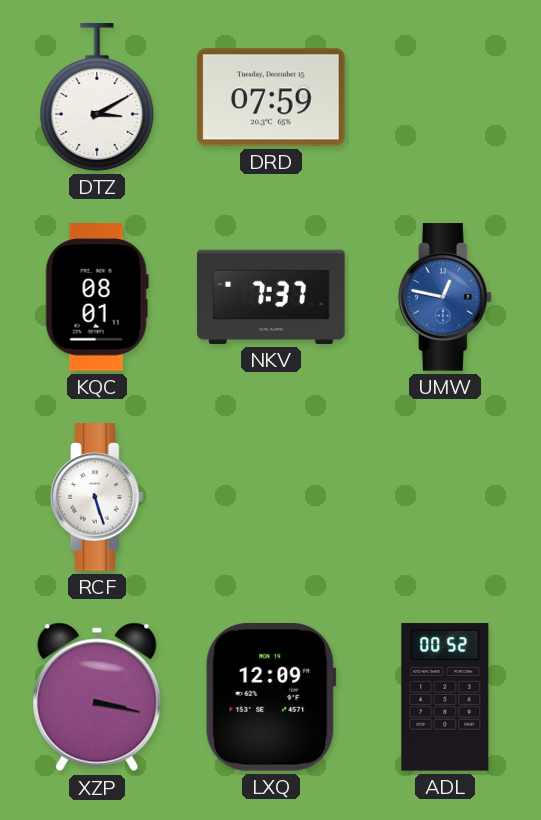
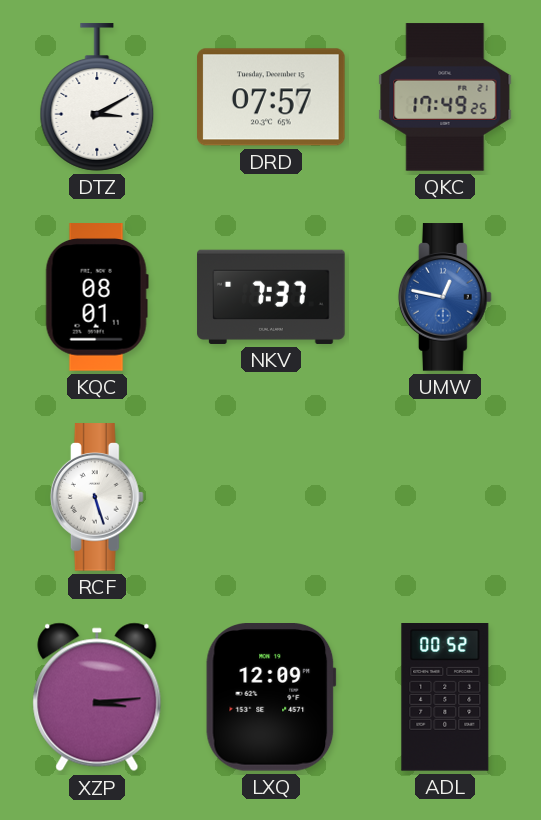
DRD: 07:59 -> 07:57 (271, 97)
QKC: none -> 17:49 (445, 97)
XZP: 3:17 -> 3:14 (97, 697)
